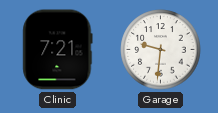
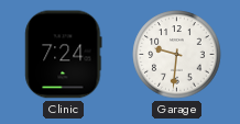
Clinic: 7:21 -> 7:24 (64, 55)
